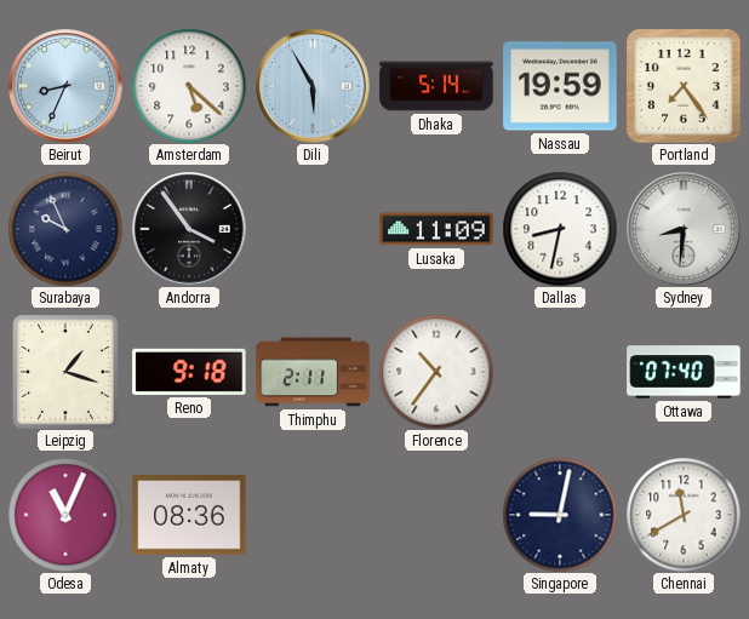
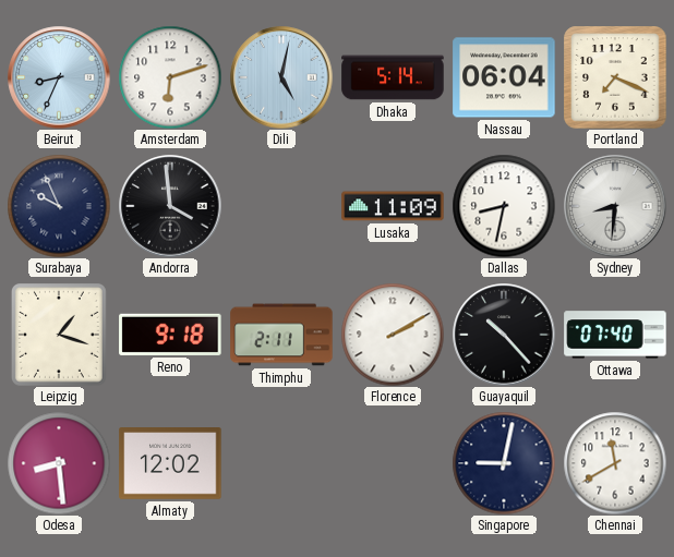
Amsterdam: 5:22 -> 6:12 (170, 77)
Dili: 5:55 -> 5:02 (281, 77)
Nassau: 19:59 -> 06:04 (504, 77)
Portland: 7:24 -> 7:19 (615, 77)
Andorra: 3:54 -> 3:59 (170, 206)
Florence: 10:36 -> 2:10 (393, 335)
Guayaquil: none -> 10:23 (504, 335)
Odesa: 11:04 -> 8:29 (59, 463)
Almaty: 08:36 -> 12:02 (170, 464)
